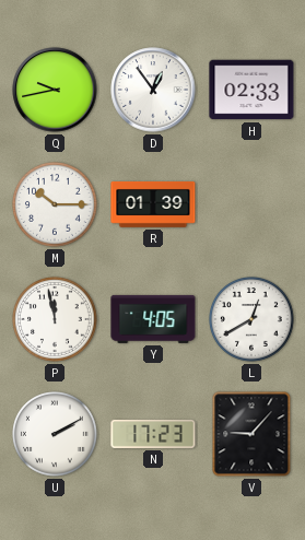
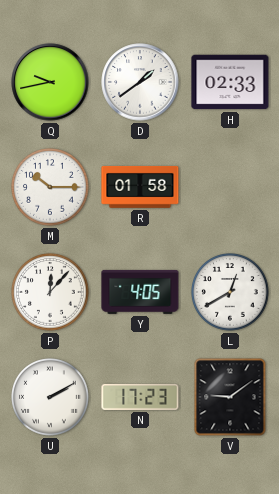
D: 12:54 -> 1:39 (140, 82)
R: 01:39 -> 01:58 (140, 187)
P: 11:58 -> 12:07 (50, 292)
V: 9:07 -> 9:09 (230, 397)
